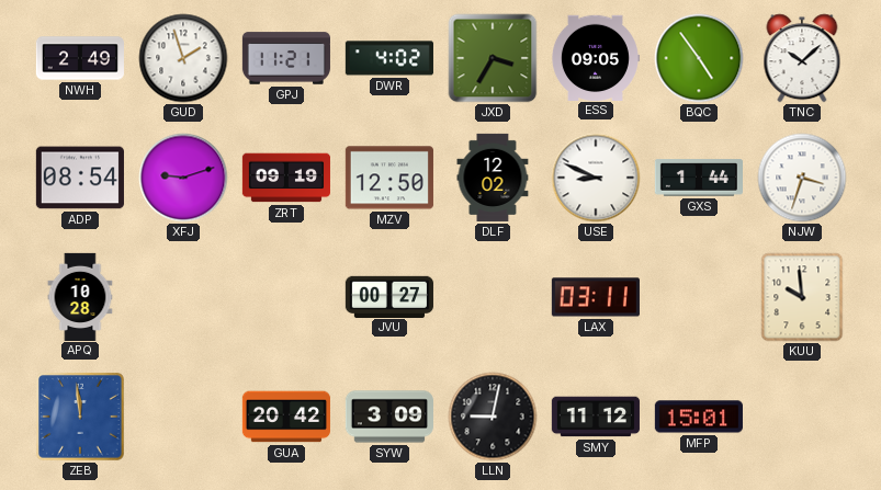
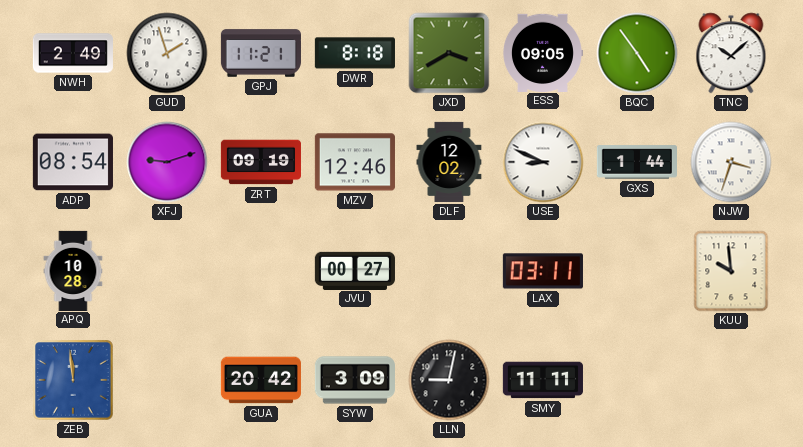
DWR: 4:02 -> 8:18 (355, 53)
JXD: 3:35 -> 3:40 (449, 53)
MZV: 12:50 -> 12:46 (355, 162)
SMY: 11:12 -> 11:11 (543, 380)
MFP: 15:01 -> none (699, 417)
